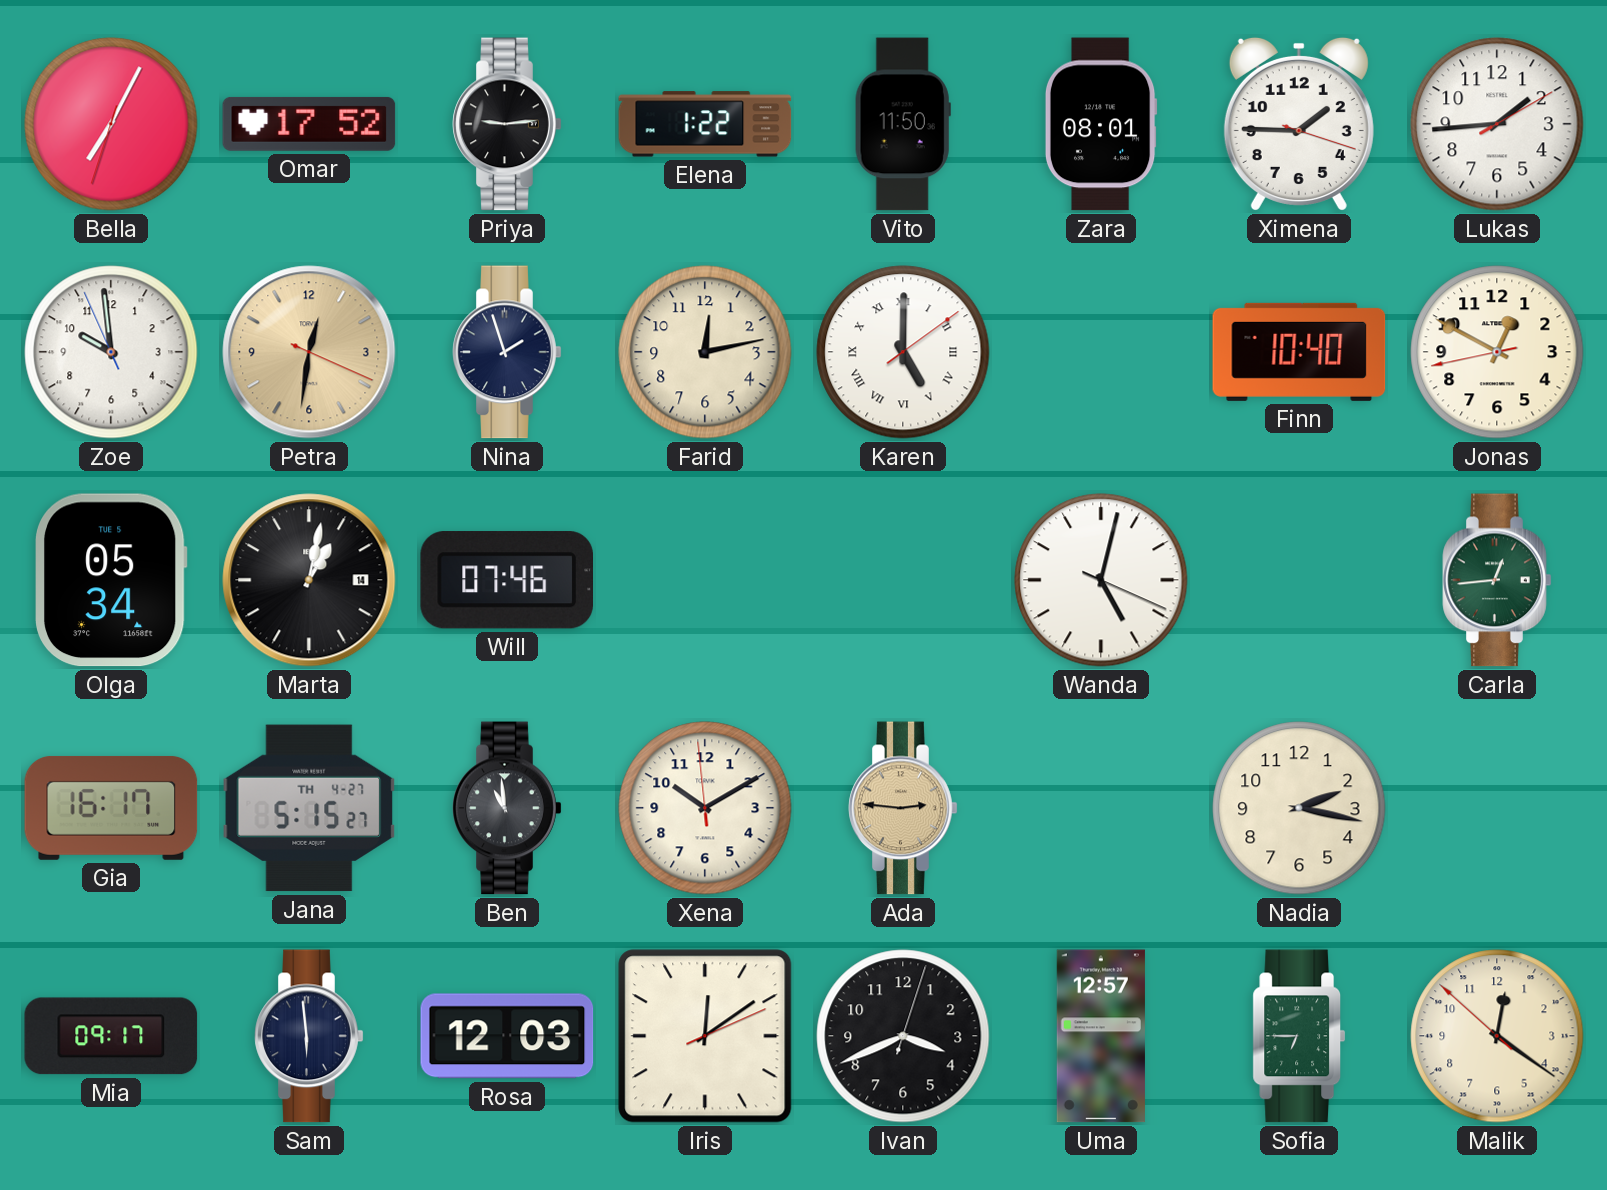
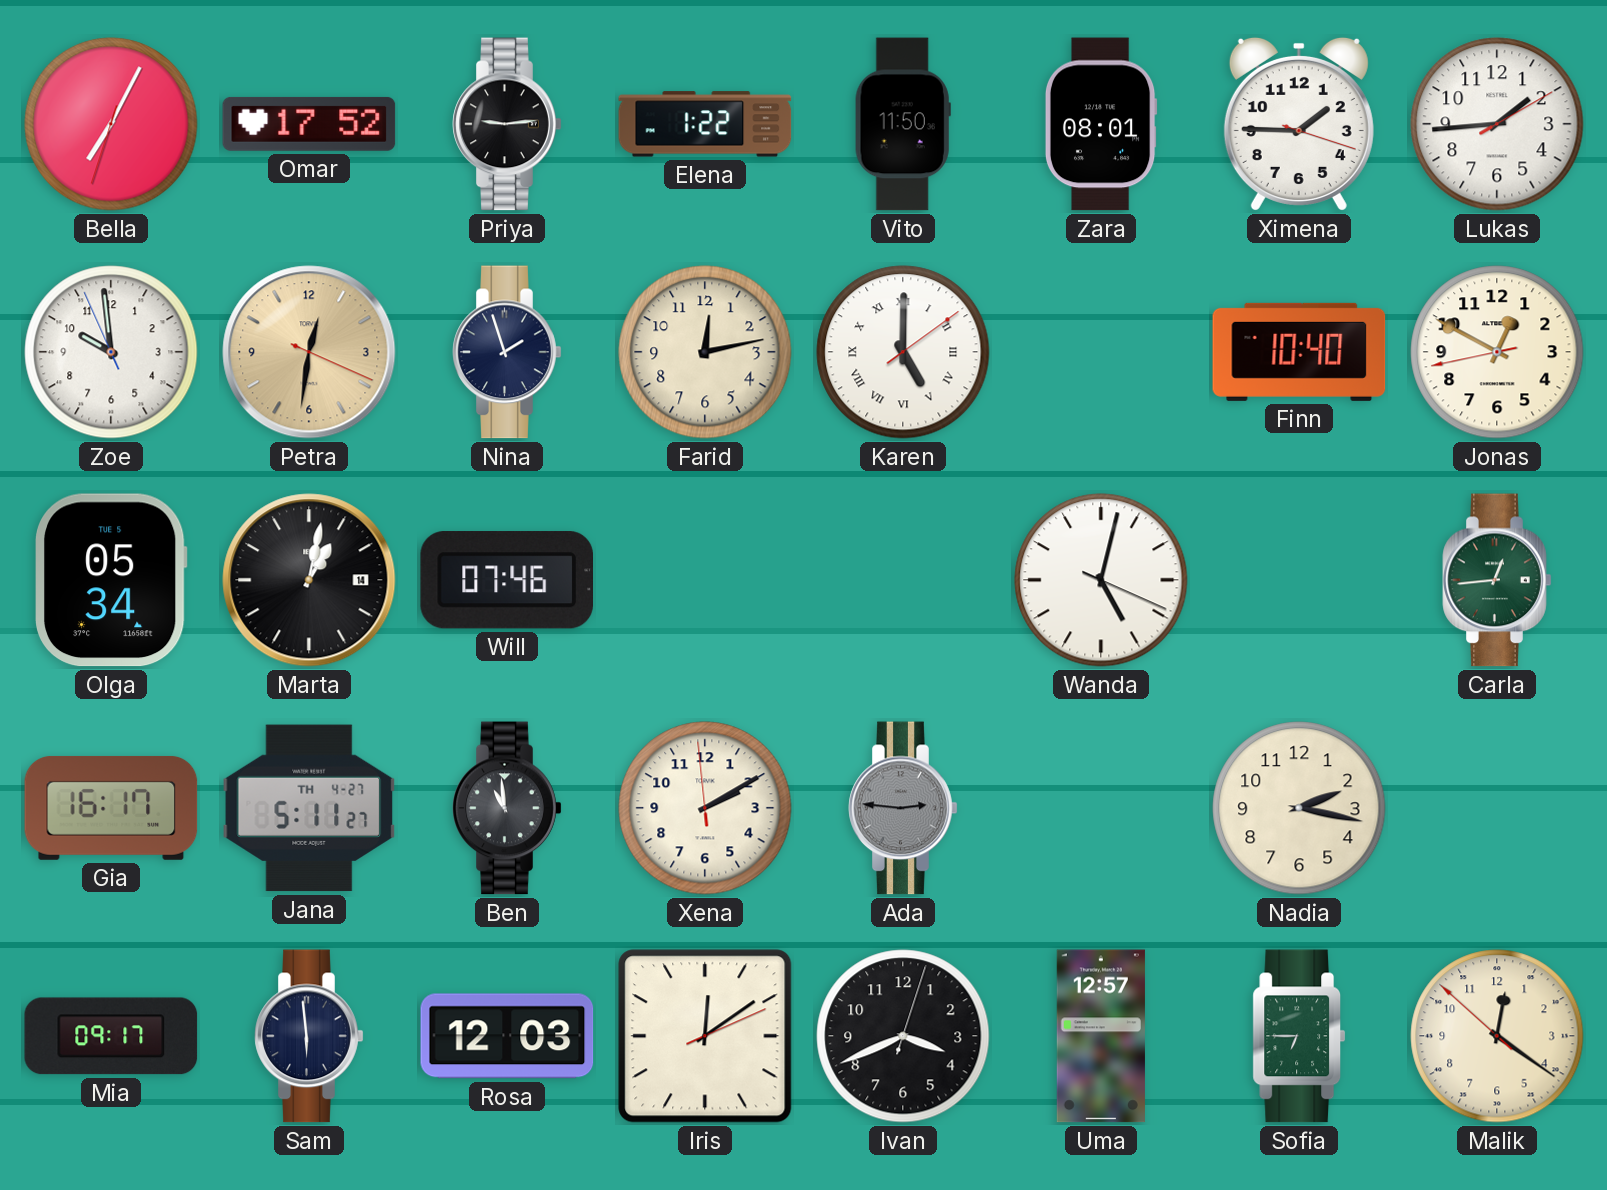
Jana: 5:15 -> 5:11 (309, 808)
Xena: 10:09 -> 2:09 (705, 808)
Ada dial: champagne -> grey (903, 808)
